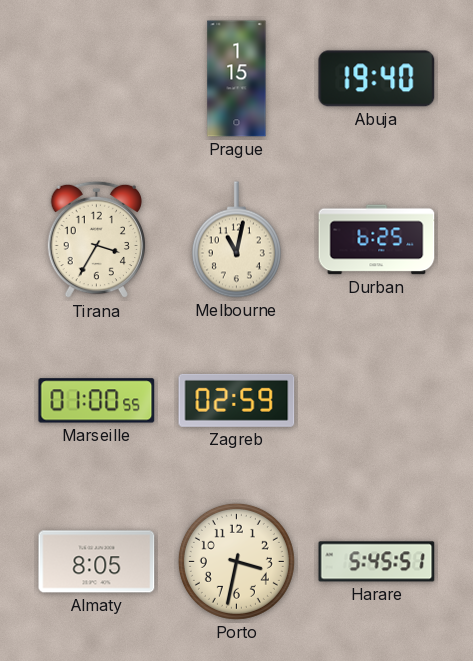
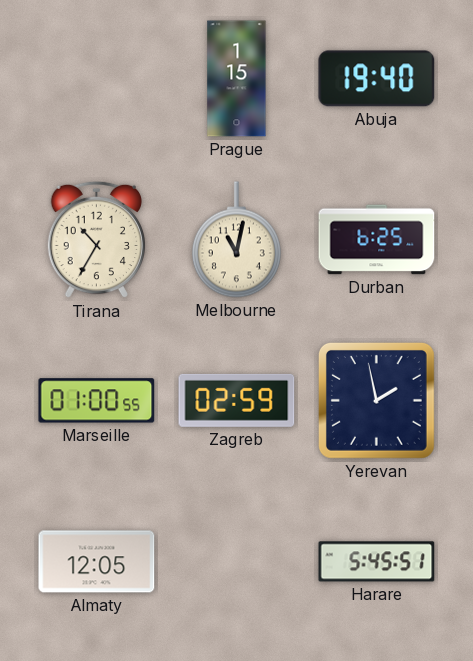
Tirana: 3:35 -> 10:35 (96, 240)
Yerevan: none -> 1:58 (376, 400)
Almaty: 8:05 -> 12:05 (97, 562)
Porto: 3:32 -> none (236, 561)
